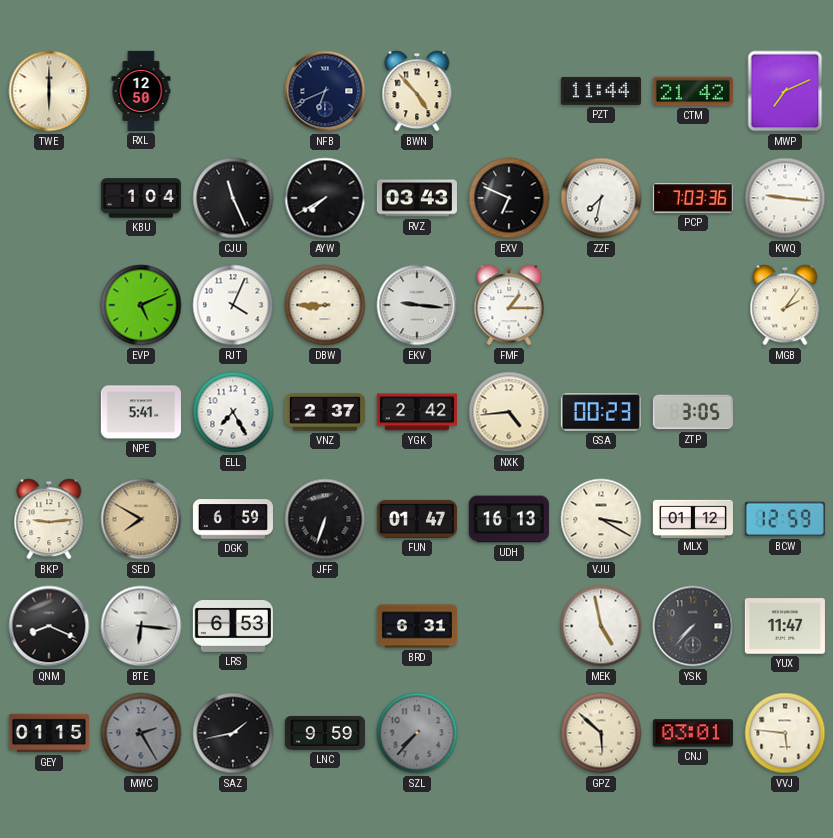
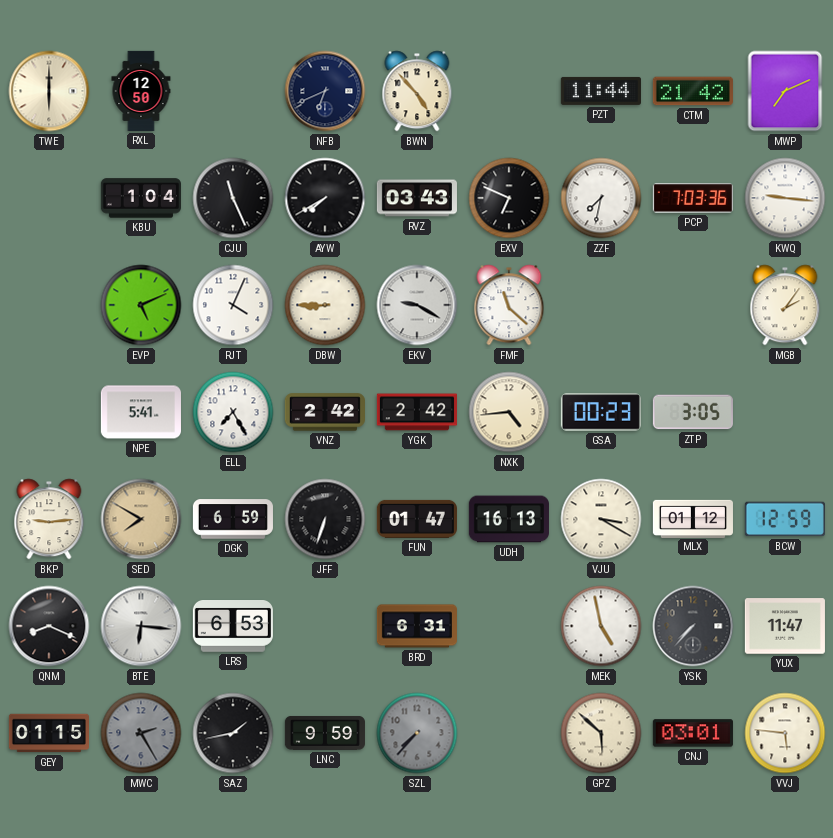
EKV: 9:16 -> 9:20 (417, 305)
FMF: 1:15 -> 11:22 (509, 305)
VNZ: 2:37 -> 2:42 (325, 412)
